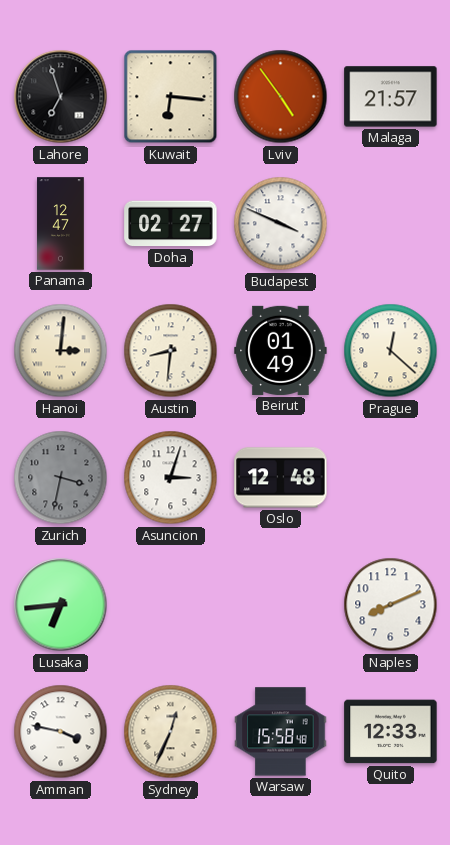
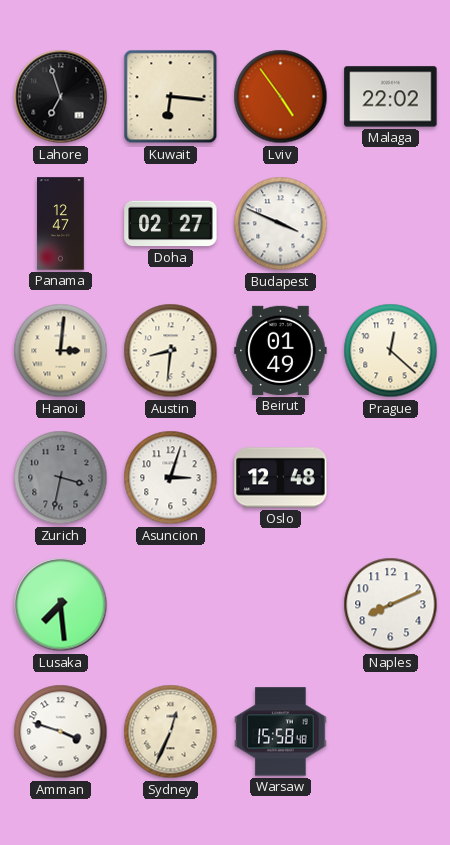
Malaga: 21:57 -> 22:02 (391, 97)
Lusaka: 6:44 -> 7:29 (61, 605)
Amman: 3:47 -> 3:48 (61, 732)
Quito: 12:33 -> none (391, 732)
